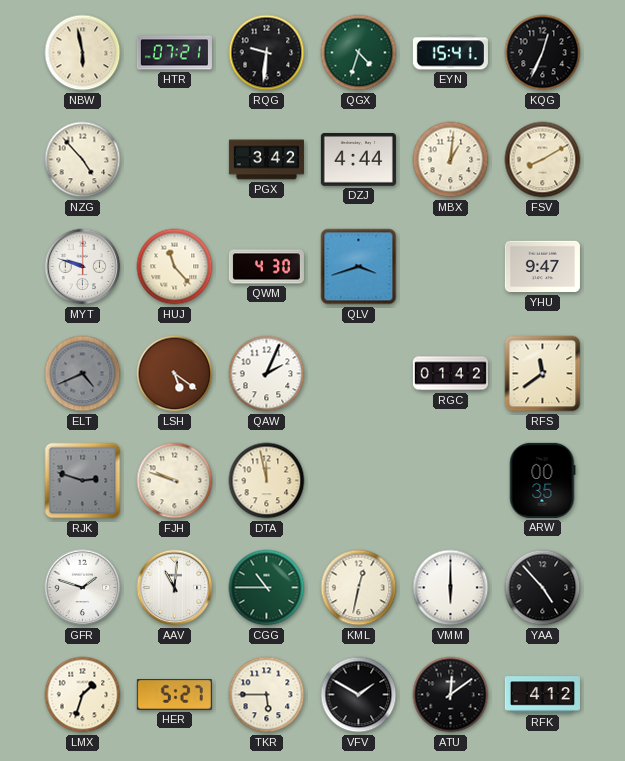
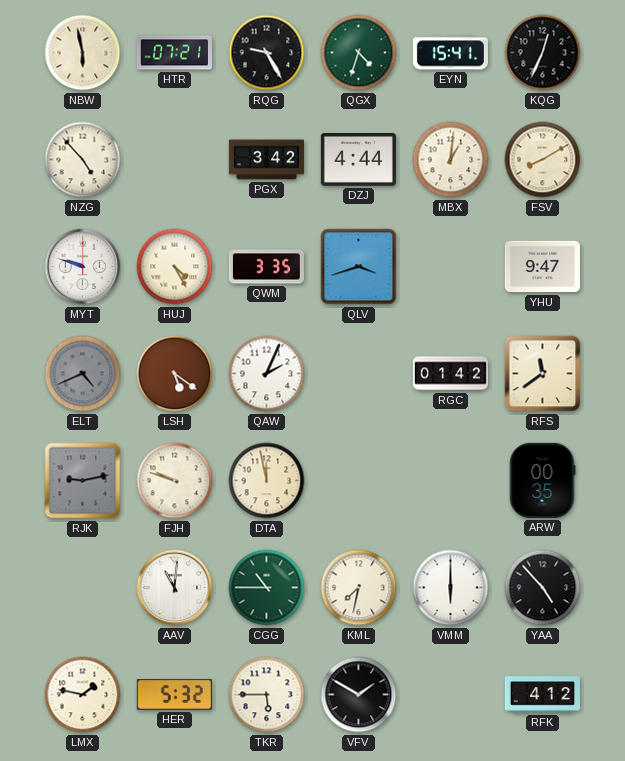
RQG: 9:31 -> 9:25 (267, 53)
HUJ: 11:23 -> 4:25 (175, 267)
QWM: 4:30 -> 3:35 (266, 267)
RJK: 2:48 -> 9:13 (83, 481)
GFR: 1:48 -> none (83, 588)
KML: 12:32 -> 7:32 (359, 588)
LMX: 1:33 -> 1:47 (83, 695)
HER: 5:27 -> 5:32 (174, 695)
ATU: 12:09 -> none (451, 695)
